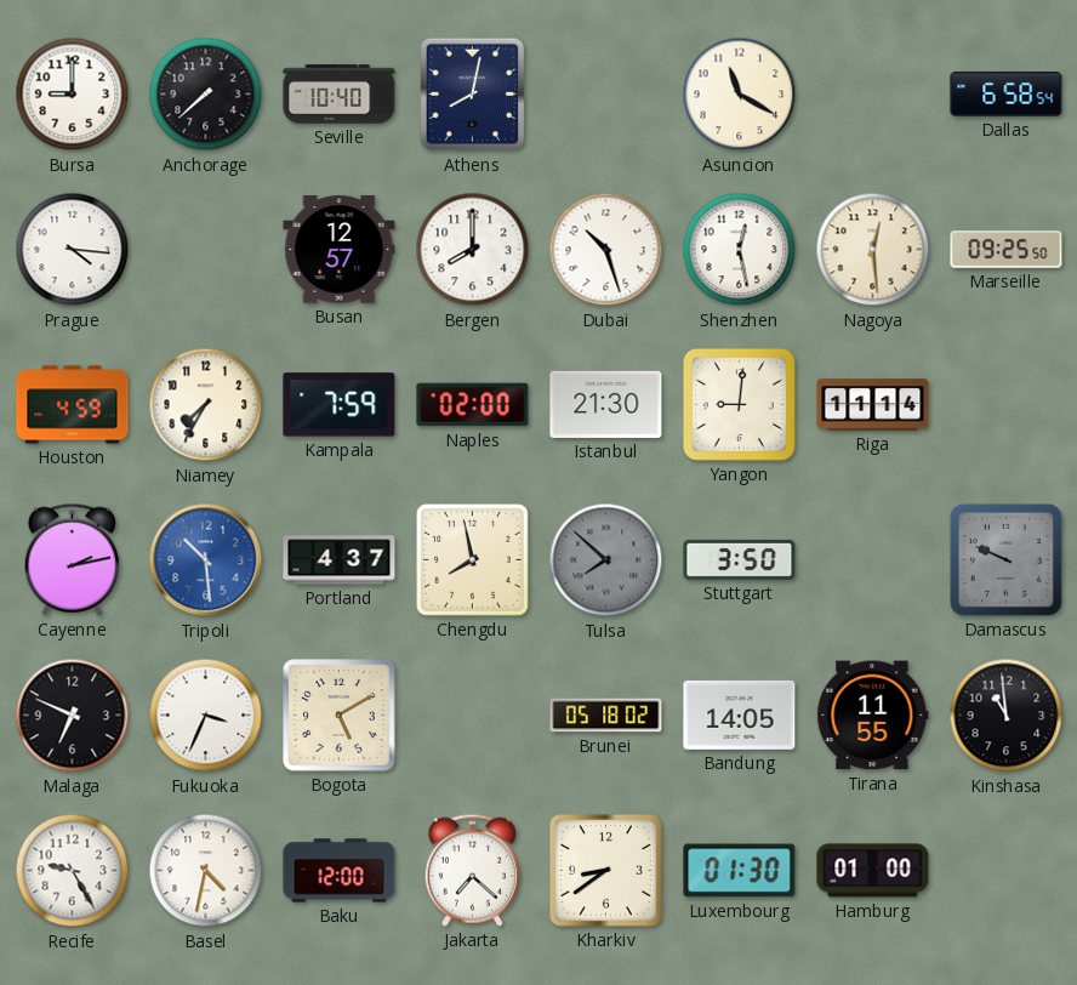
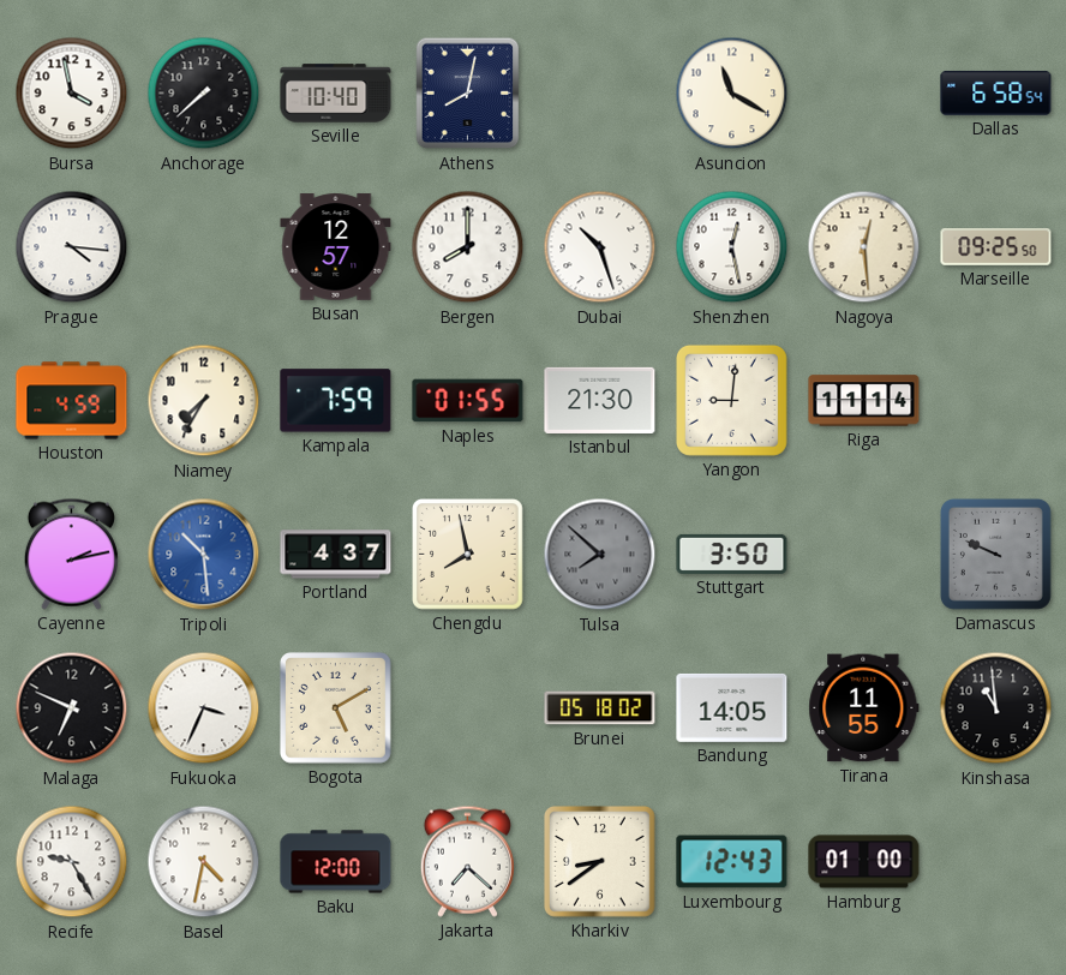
Bursa: 9:00 -> 3:58 (72, 94)
Naples: 02:00 -> 01:55 (468, 401)
Luxembourg: 01:30 -> 12:43 (732, 862)
